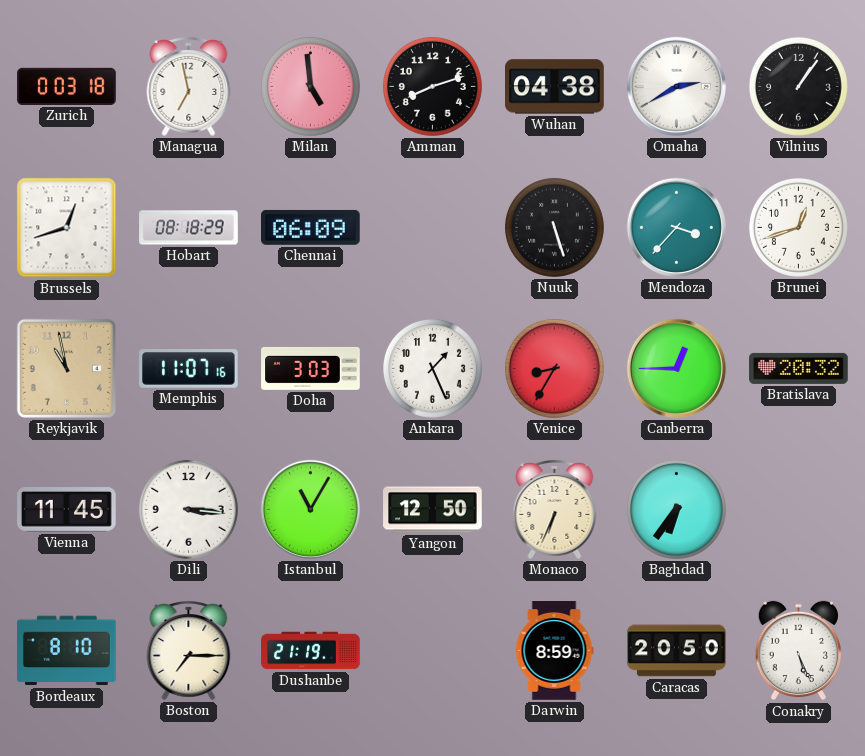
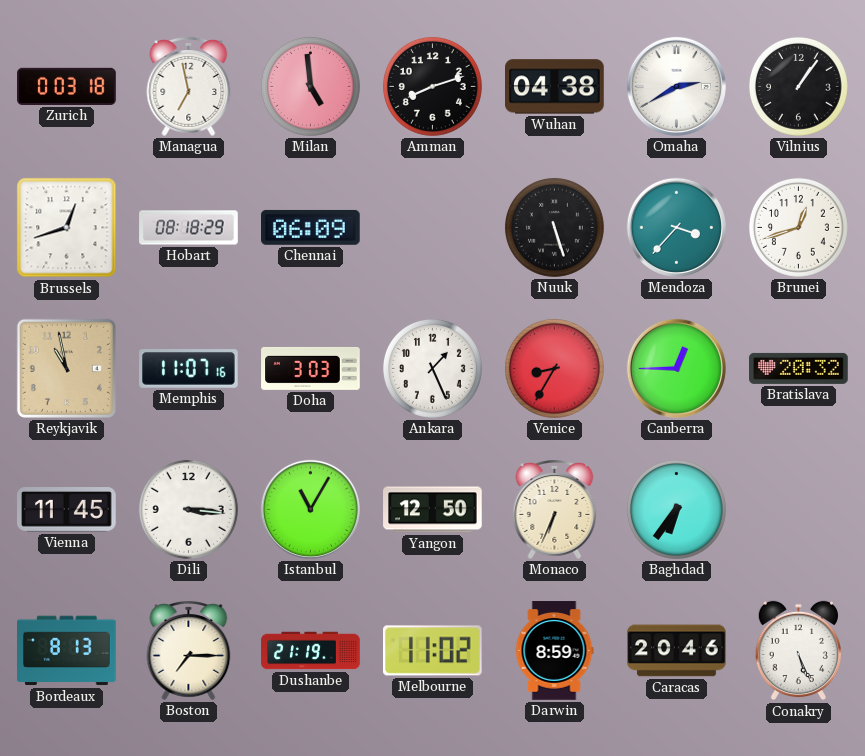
Bordeaux: 8:10 -> 8:13 (67, 651)
Melbourne: none -> 11:02 (433, 651)
Caracas: 20:50 -> 20:46 (677, 651)
